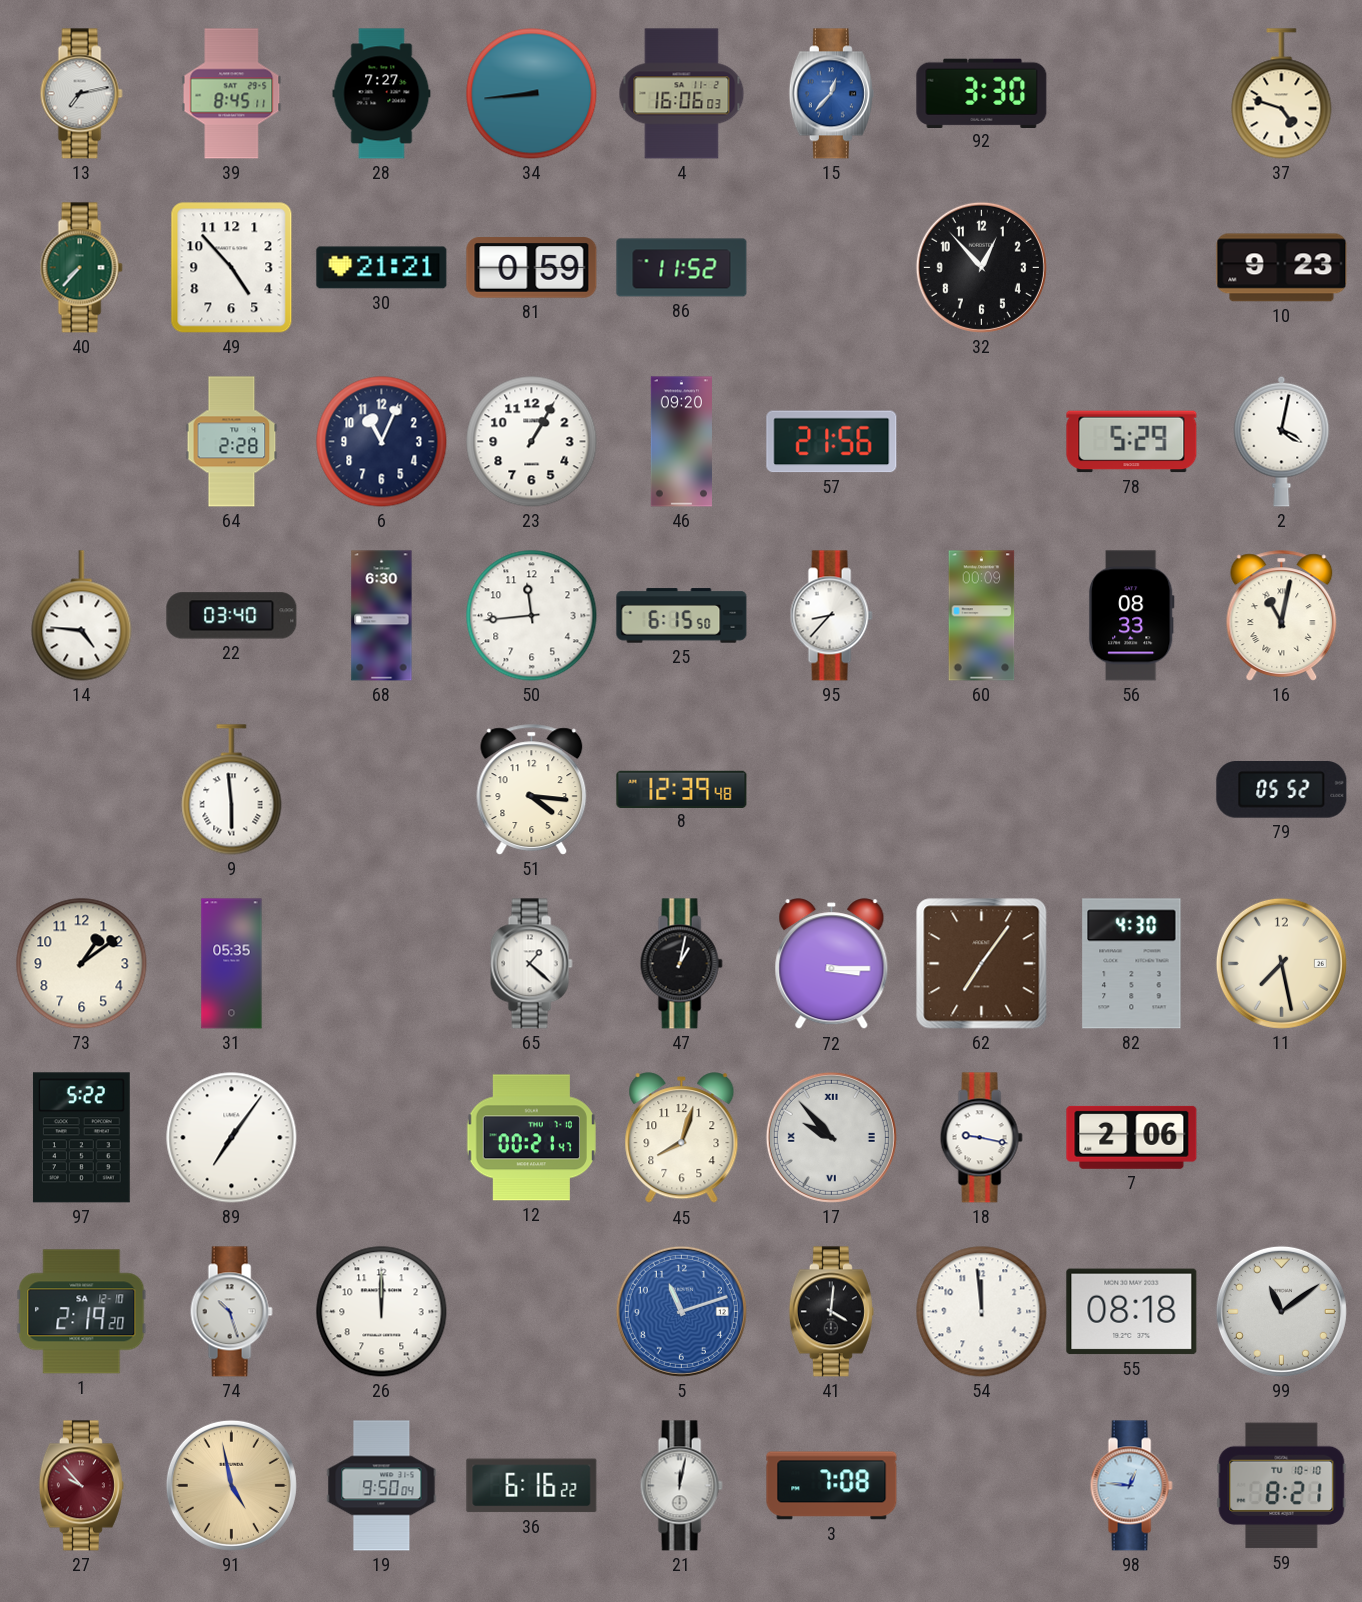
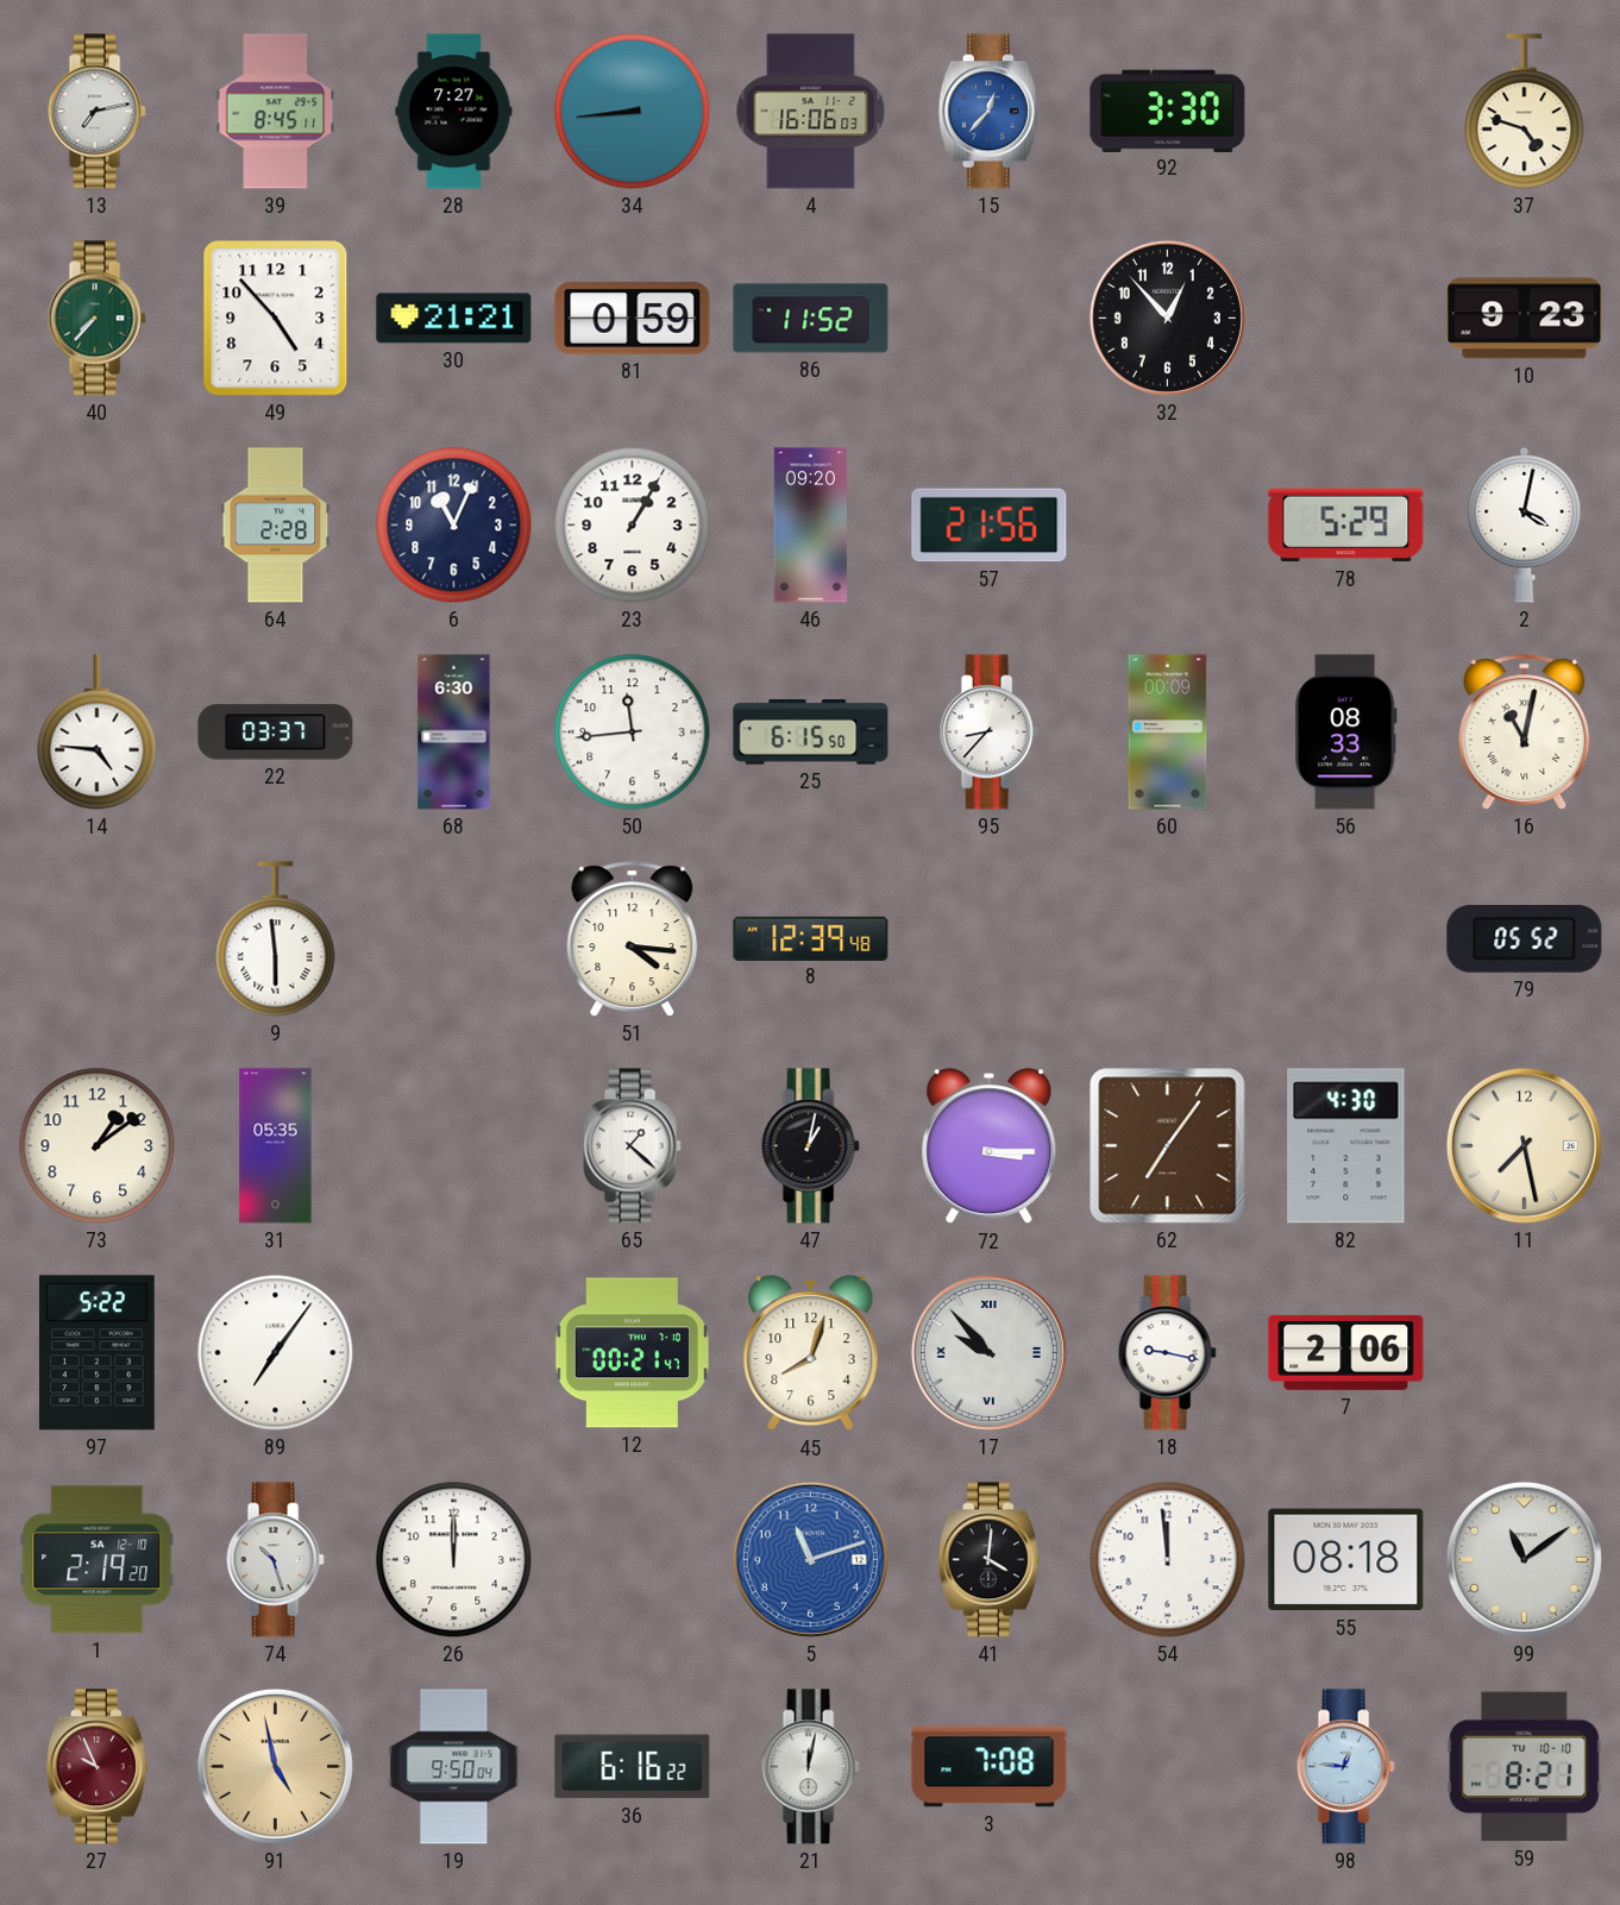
22: 03:40 -> 03:37 (276, 733)
27: 9:53 -> 9:56 (96, 1767)
